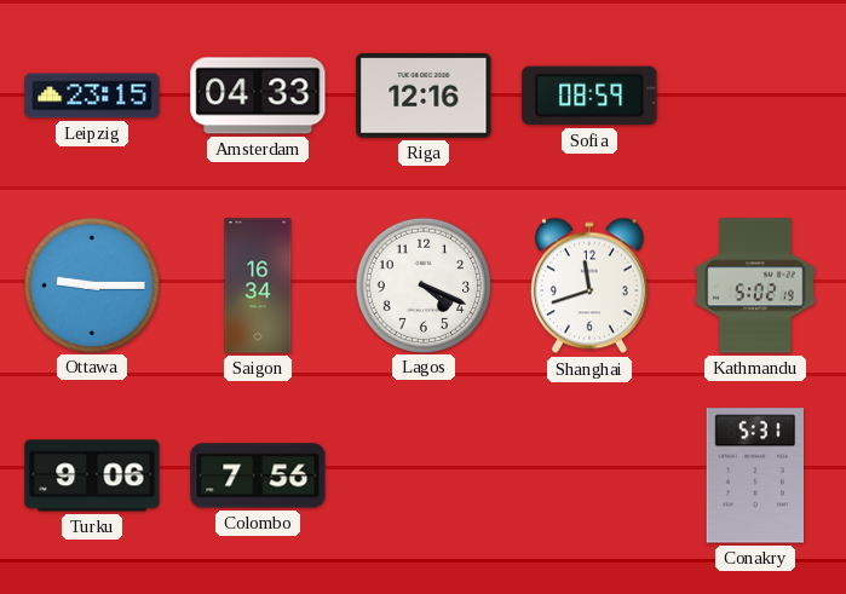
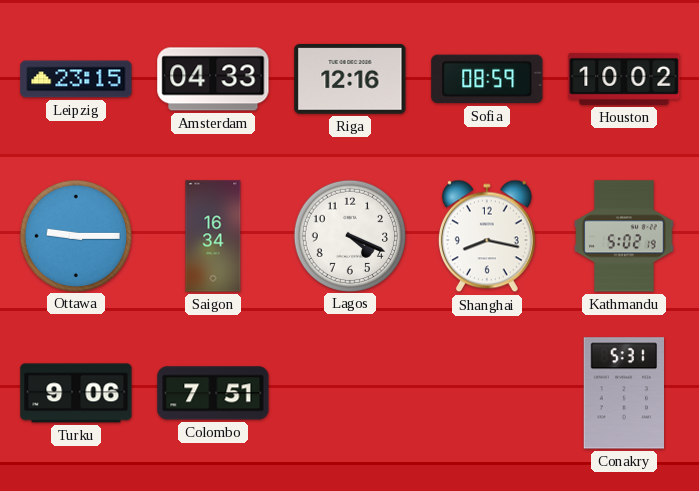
Houston: none -> 10:02 (624, 79)
Shanghai: 11:42 -> 8:17 (487, 236)
Colombo: 7:56 -> 7:51 (213, 393)
